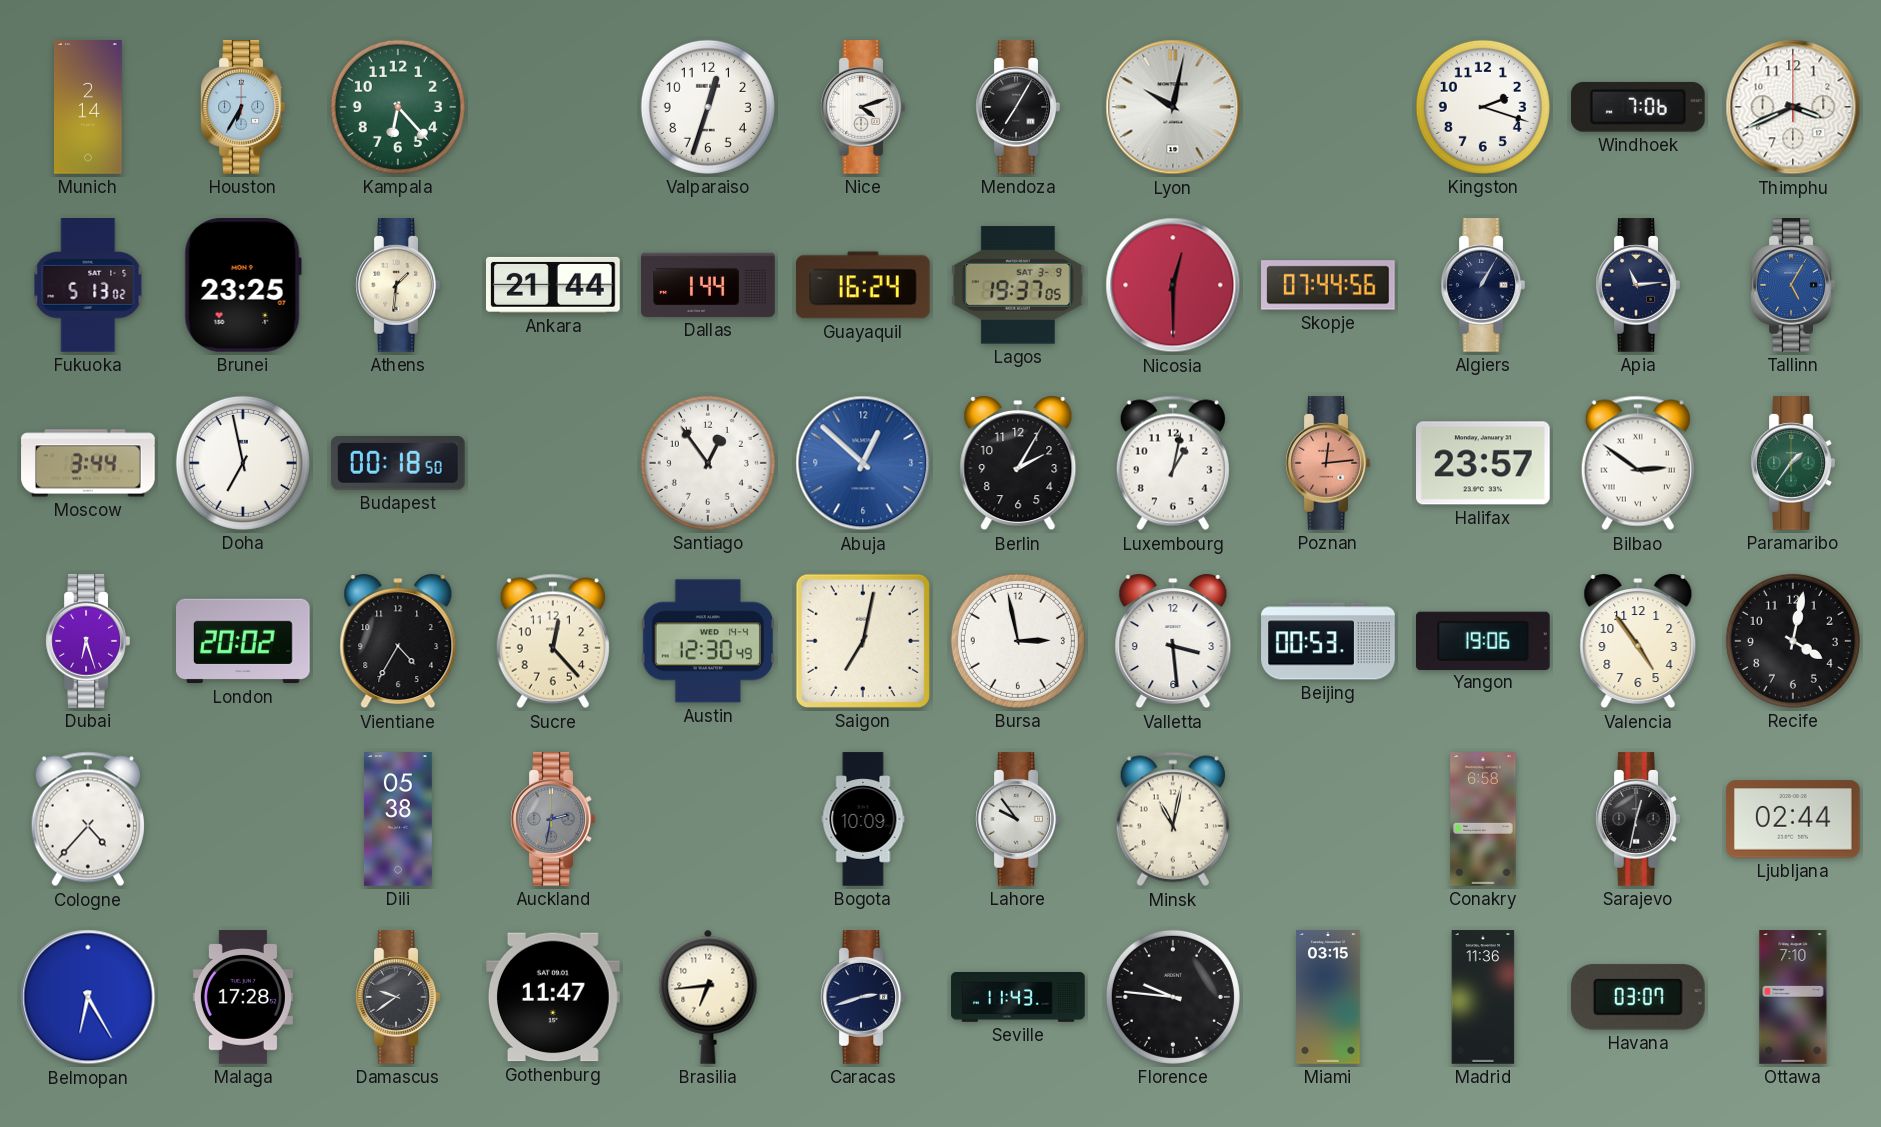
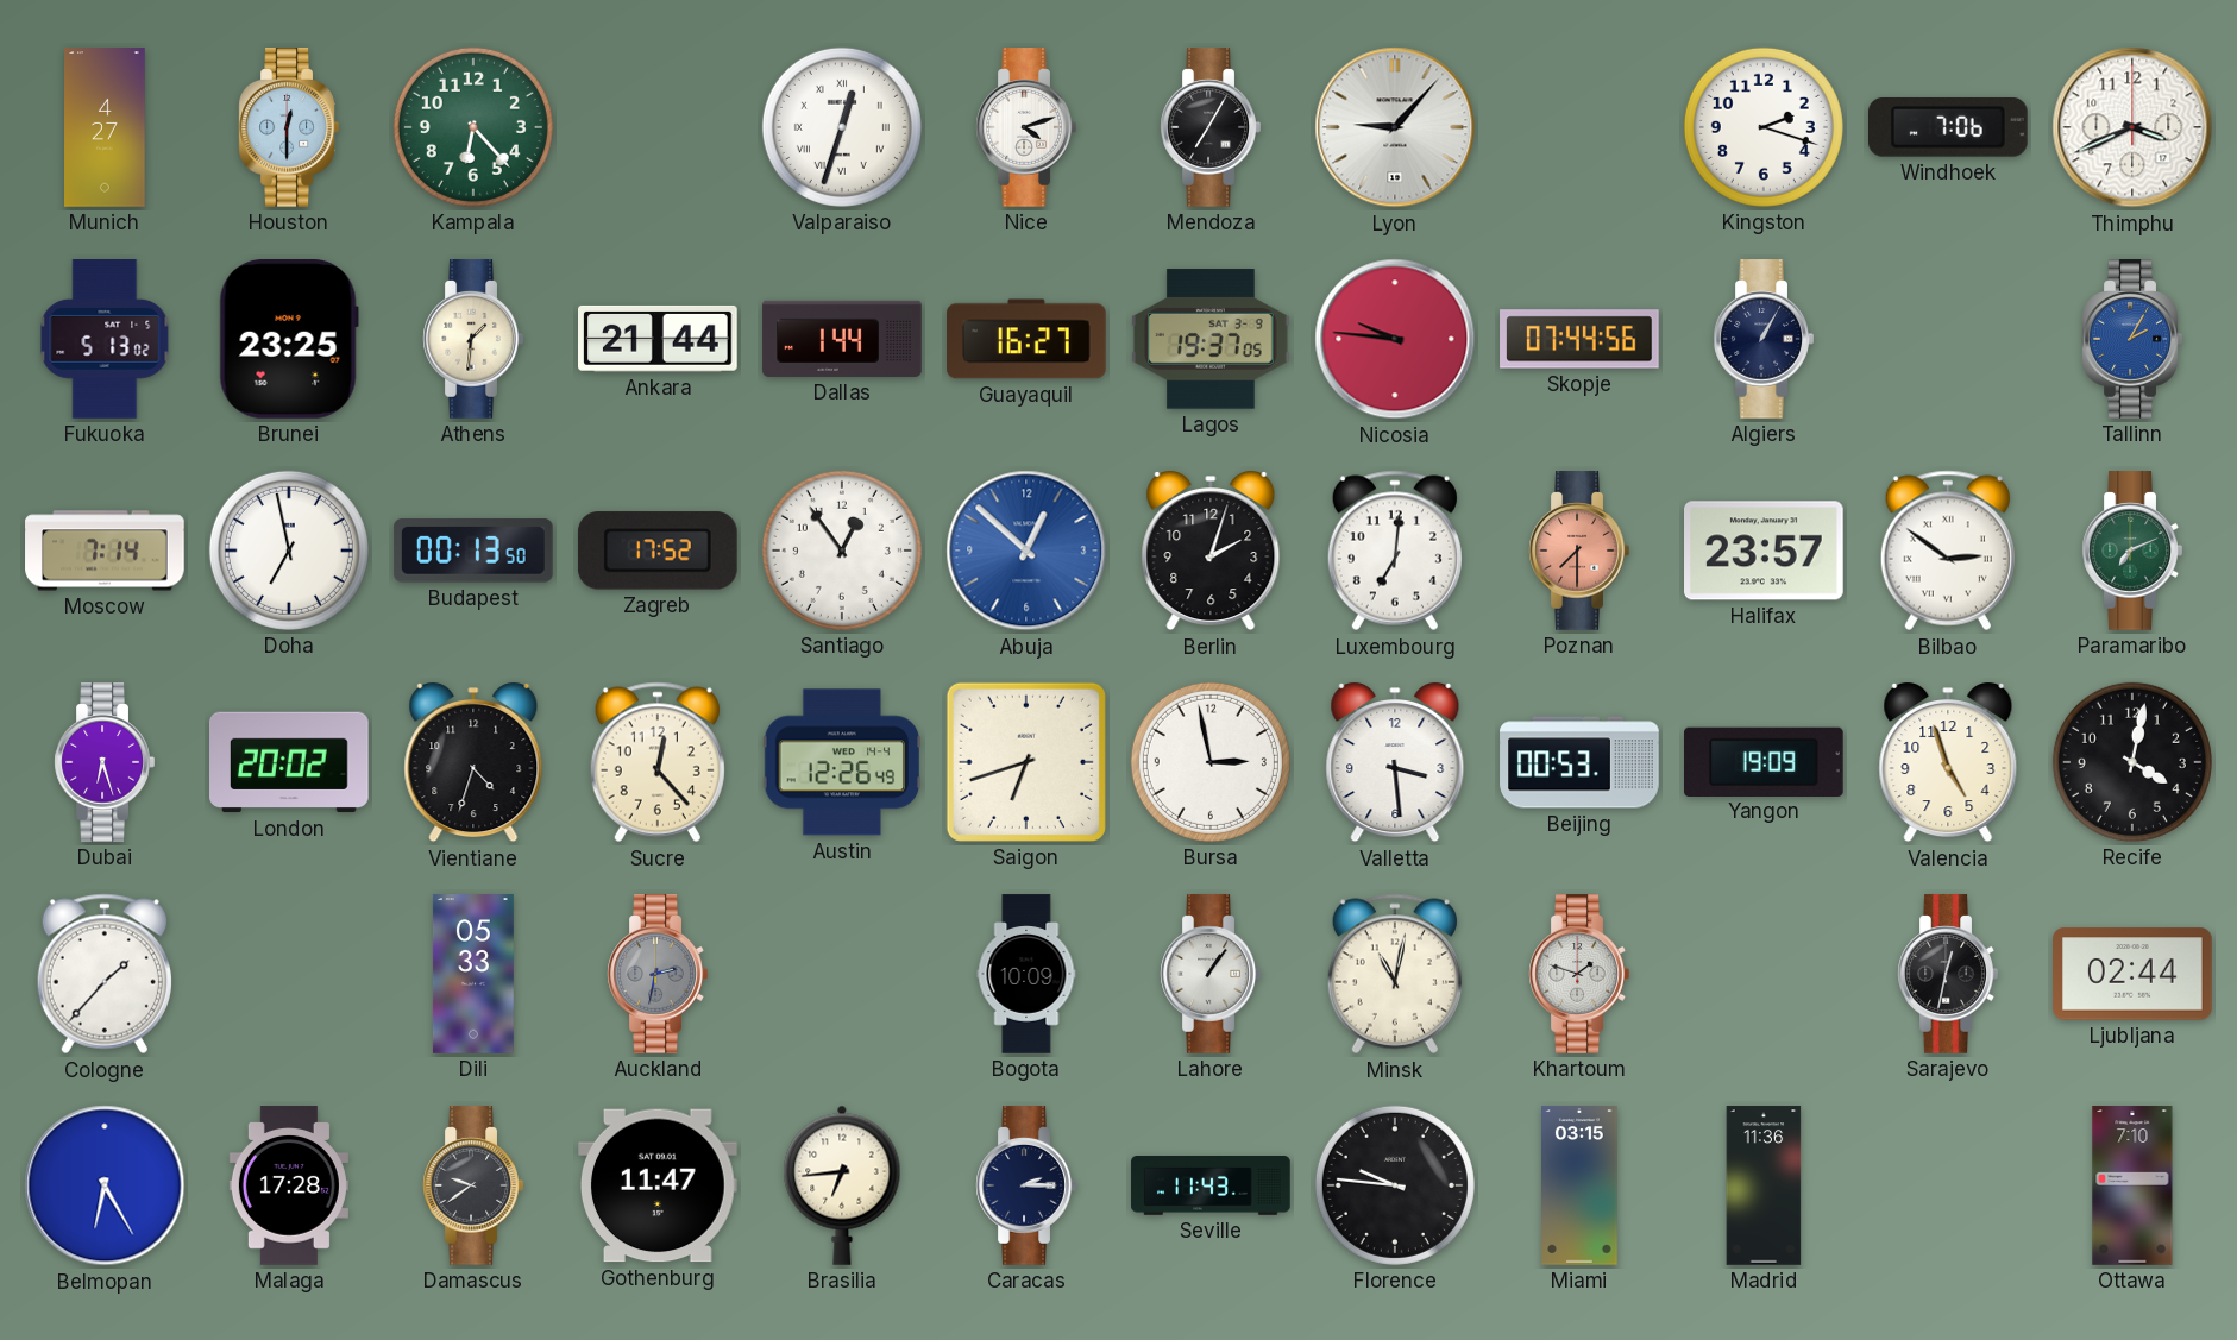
Munich: 2:14 -> 4:27 (106, 127)
Houston: 6:35 -> 12:30 (289, 127)
Valparaiso numerals: Arabic -> Roman (842, 127)
Lyon: 10:02 -> 9:07 (1395, 127)
Guayaquil: 16:24 -> 16:27 (1028, 339)
Nicosia: 12:30 -> 9:46 (1395, 339)
Apia: 11:14 -> none (1638, 285)
Tallinn: 5:05 -> 2:05 (2132, 339)
Moscow: 3:44 -> 7:14 (105, 551)
Budapest: 00:18 -> 00:13 (473, 552)
Zagreb: none -> 17:52 (658, 551)
Berlin: 2:05 -> 2:03 (1211, 552)
Luxembourg: 1:02 -> 7:01 (1395, 551)
Poznan: 12:14 -> 7:30 (1579, 551)
Paramaribo: 1:36 -> 7:11 (2132, 551)
Vientiane: 4:35 -> 4:33 (473, 763)
Austin: 12:30 -> 12:26 (841, 762)
Saigon: 7:02 -> 6:42 (1026, 762)
Yangon: 19:06 -> 19:09 (1765, 761)
Valencia: 4:54 -> 4:57 (1948, 763)
Cologne: 4:37 -> 1:37 (105, 974)
Dili: 05:38 -> 05:33 (473, 974)
Lahore: 9:54 -> 1:06 (1211, 974)
Khartoum: none -> 1:48 (1579, 974)
Conakry: 6:58 -> none (1483, 819)
Caracas: 2:42 -> 2:15 (1026, 1185)
Havana: 03:07 -> none (1638, 997)
